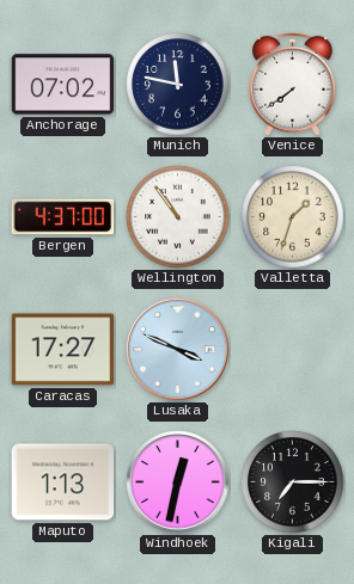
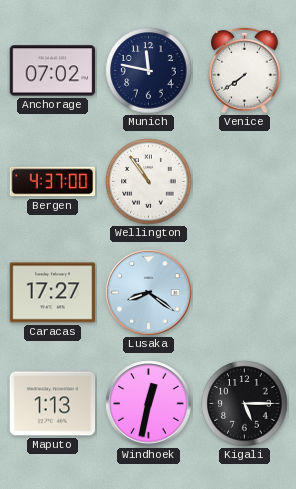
Valletta: 1:33 -> none (293, 217)
Lusaka: 3:49 -> 8:21 (149, 293)
Kigali: 7:15 -> 5:15 (245, 404)
